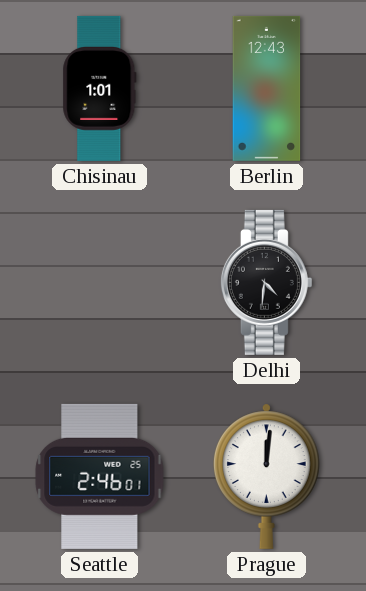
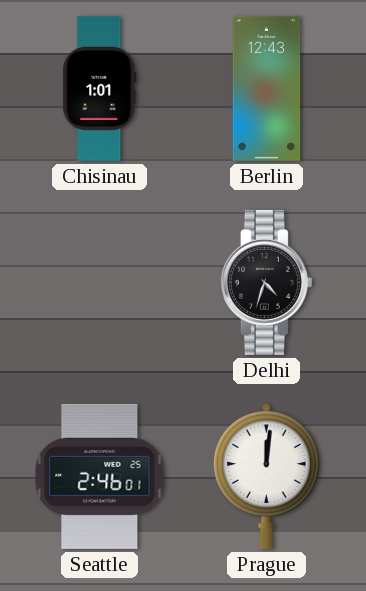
Delhi: 4:31 -> 4:33 (266, 282)
